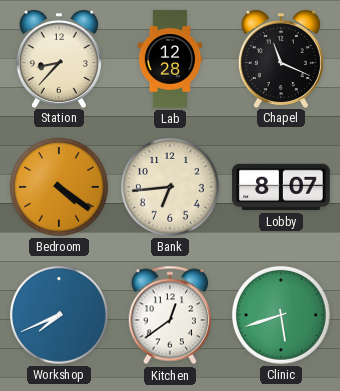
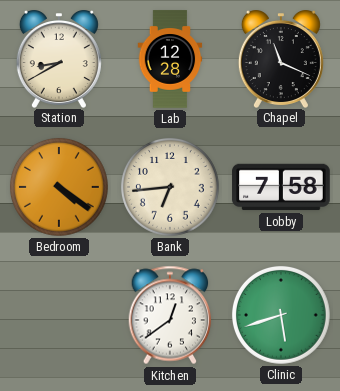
Station: 8:37 -> 8:40 (59, 59)
Lobby: 8:07 -> 7:58 (281, 187)
Workshop: 7:41 -> none (59, 315)
